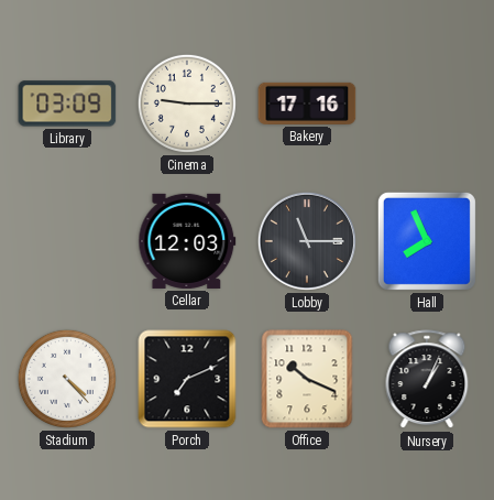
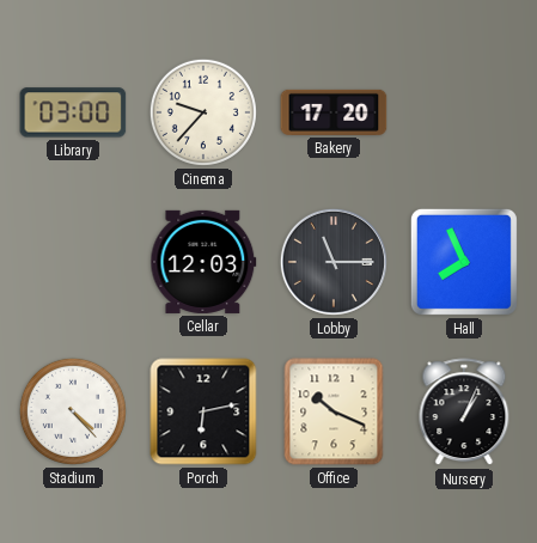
Library: 03:09 -> 03:00 (73, 112)
Cinema: 9:15 -> 9:37 (203, 112)
Bakery: 17:16 -> 17:20 (334, 112)
Porch: 7:11 -> 6:13 (203, 411)
